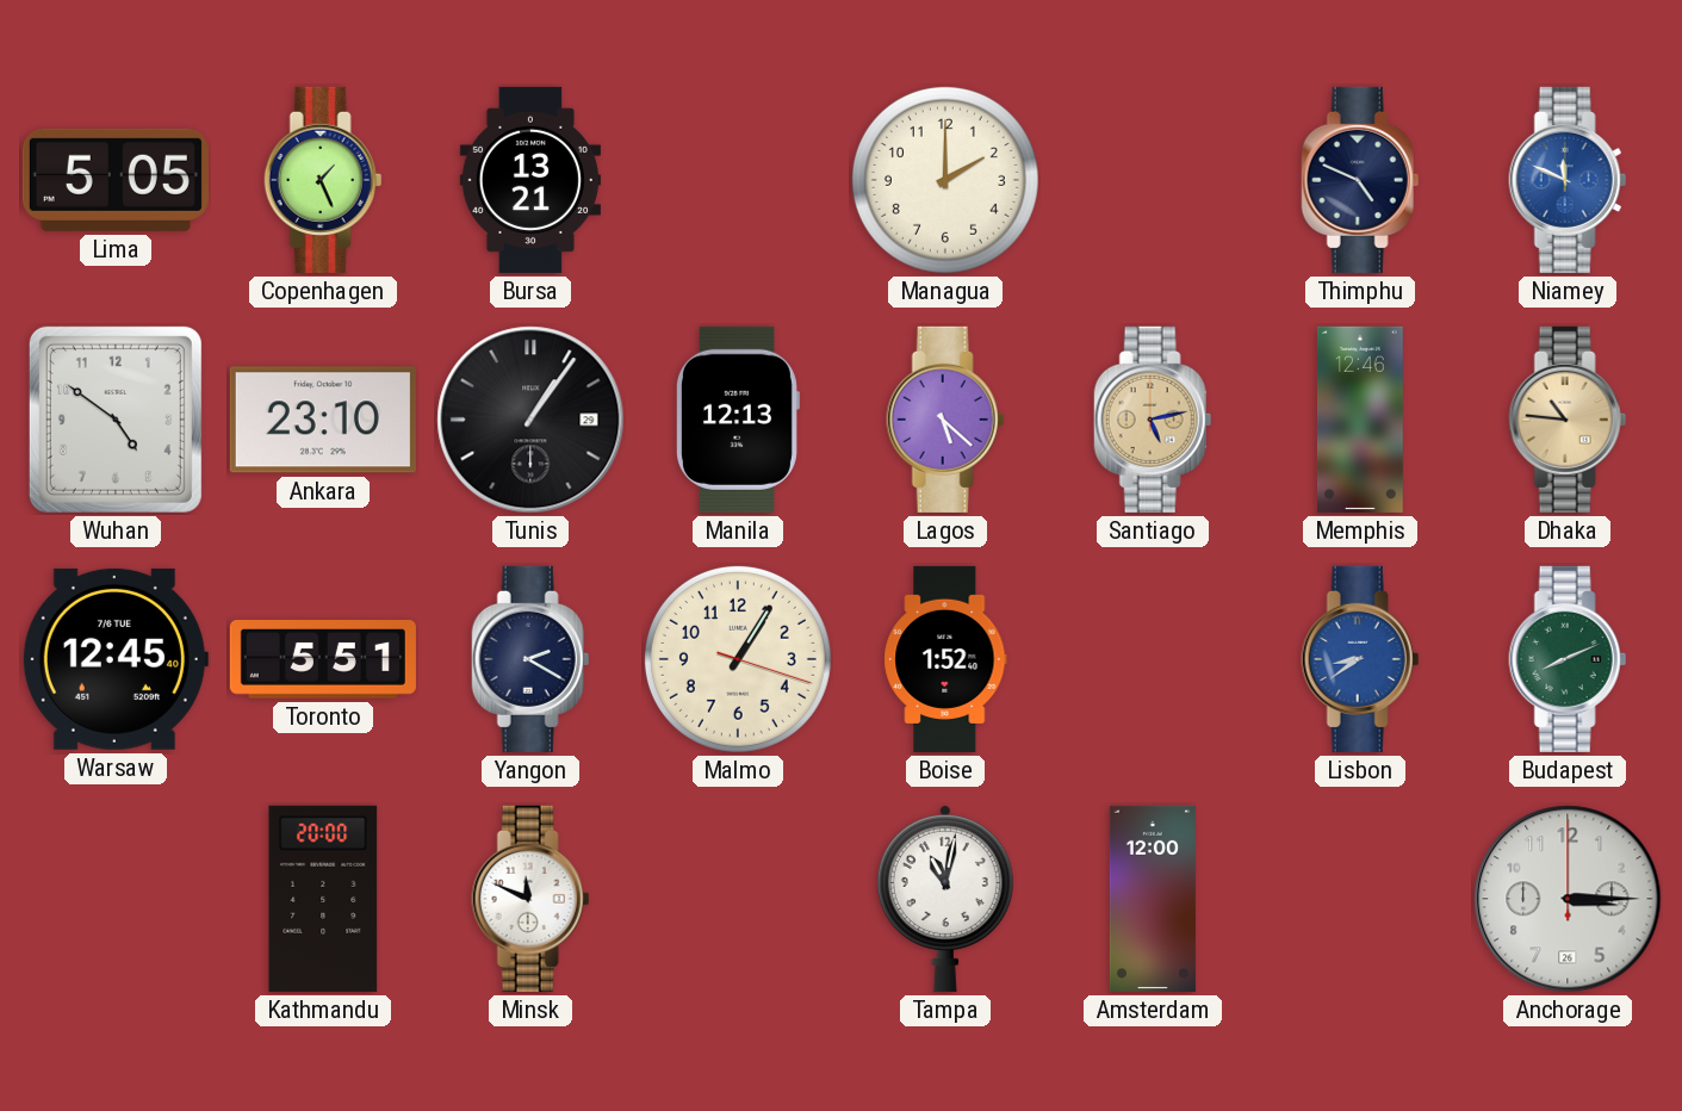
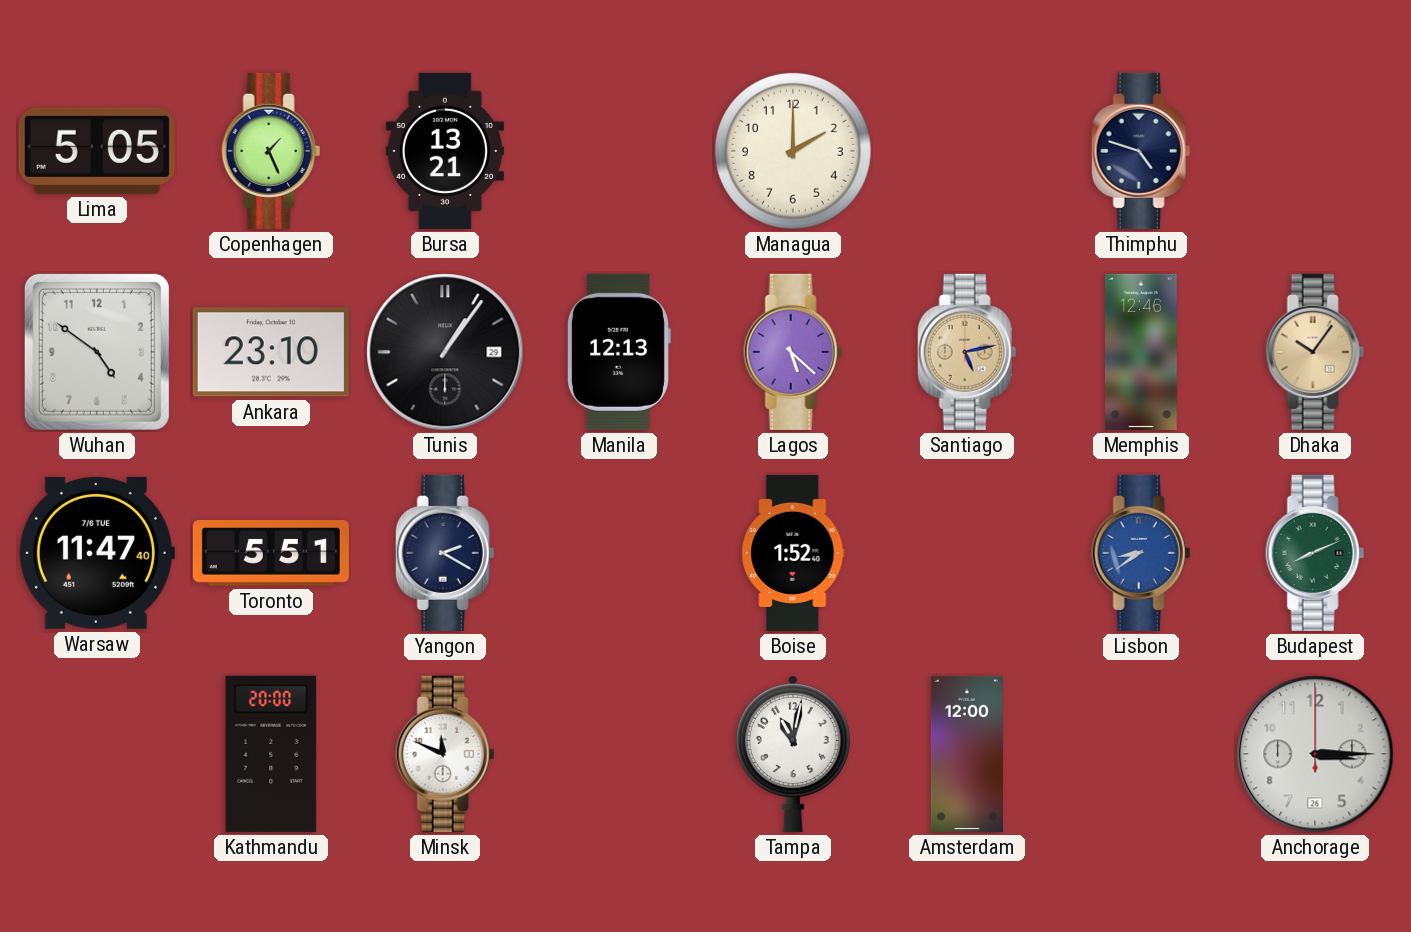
Thimphu: 4:49 -> 4:48 (1141, 151)
Niamey: 11:49 -> none (1568, 180)
Dhaka: 10:46 -> 10:06 (1315, 352)
Warsaw: 12:45 -> 11:47 (96, 553)
Malmo: 1:05 -> none (738, 659)
